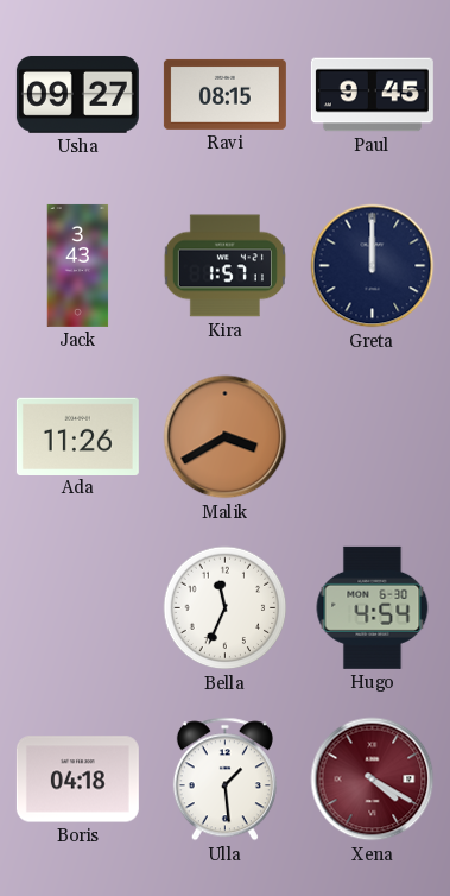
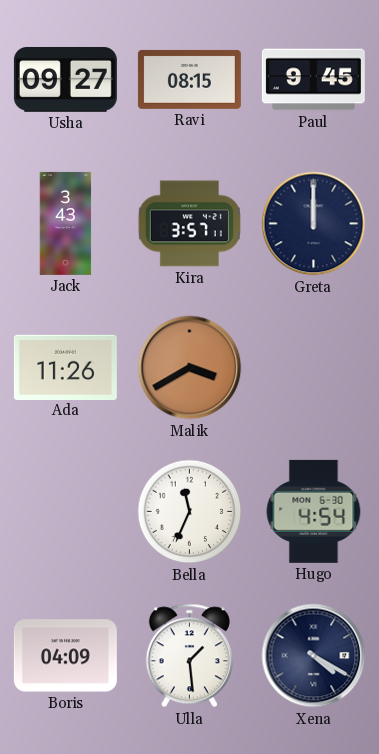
Kira: 1:57 -> 3:57 (189, 224)
Boris: 04:18 -> 04:09 (65, 656)
Xena dial: burgundy -> navy (314, 656)
